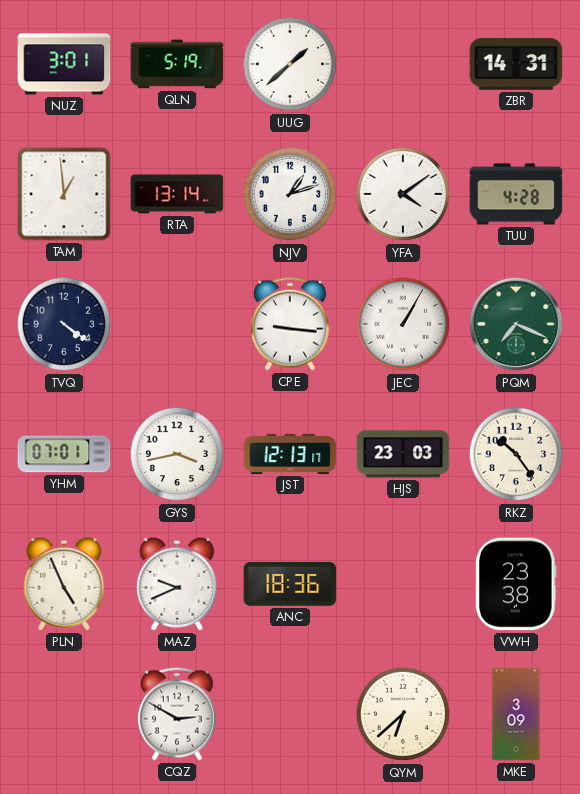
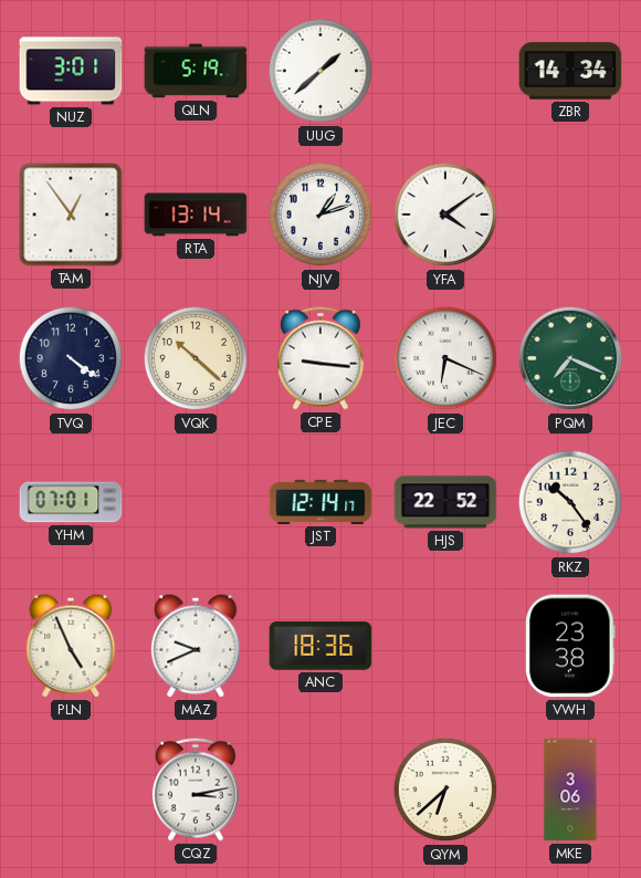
ZBR: 14:31 -> 14:34 (570, 71)
TAM: 12:59 -> 12:54 (71, 215)
TUU: 4:28 -> none (516, 194)
VQK: none -> 10:22 (196, 358)
JEC: 1:05 -> 6:19 (445, 358)
GYS: 3:43 -> none (177, 454)
JST: 12:13 -> 12:14 (320, 502)
HJS: 23:03 -> 22:52 (445, 502)
CQZ: 2:50 -> 3:13 (196, 790)
MKE: 3:09 -> 3:06 (570, 790)
